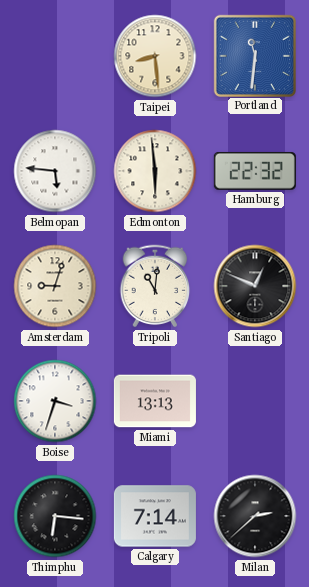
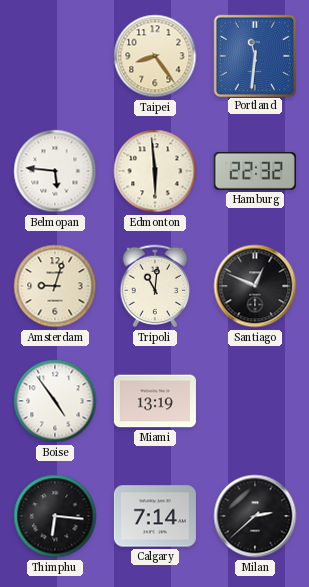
Taipei: 8:29 -> 8:24 (155, 56)
Boise: 3:33 -> 4:54 (55, 401)
Miami: 13:13 -> 13:19 (155, 401)
